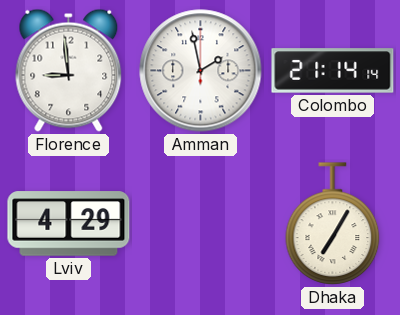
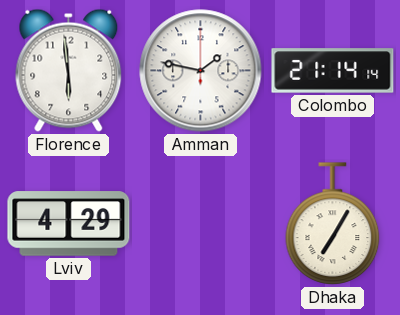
Florence: 8:59 -> 5:59 (69, 70)
Amman: 1:58 -> 1:47 (201, 71)
